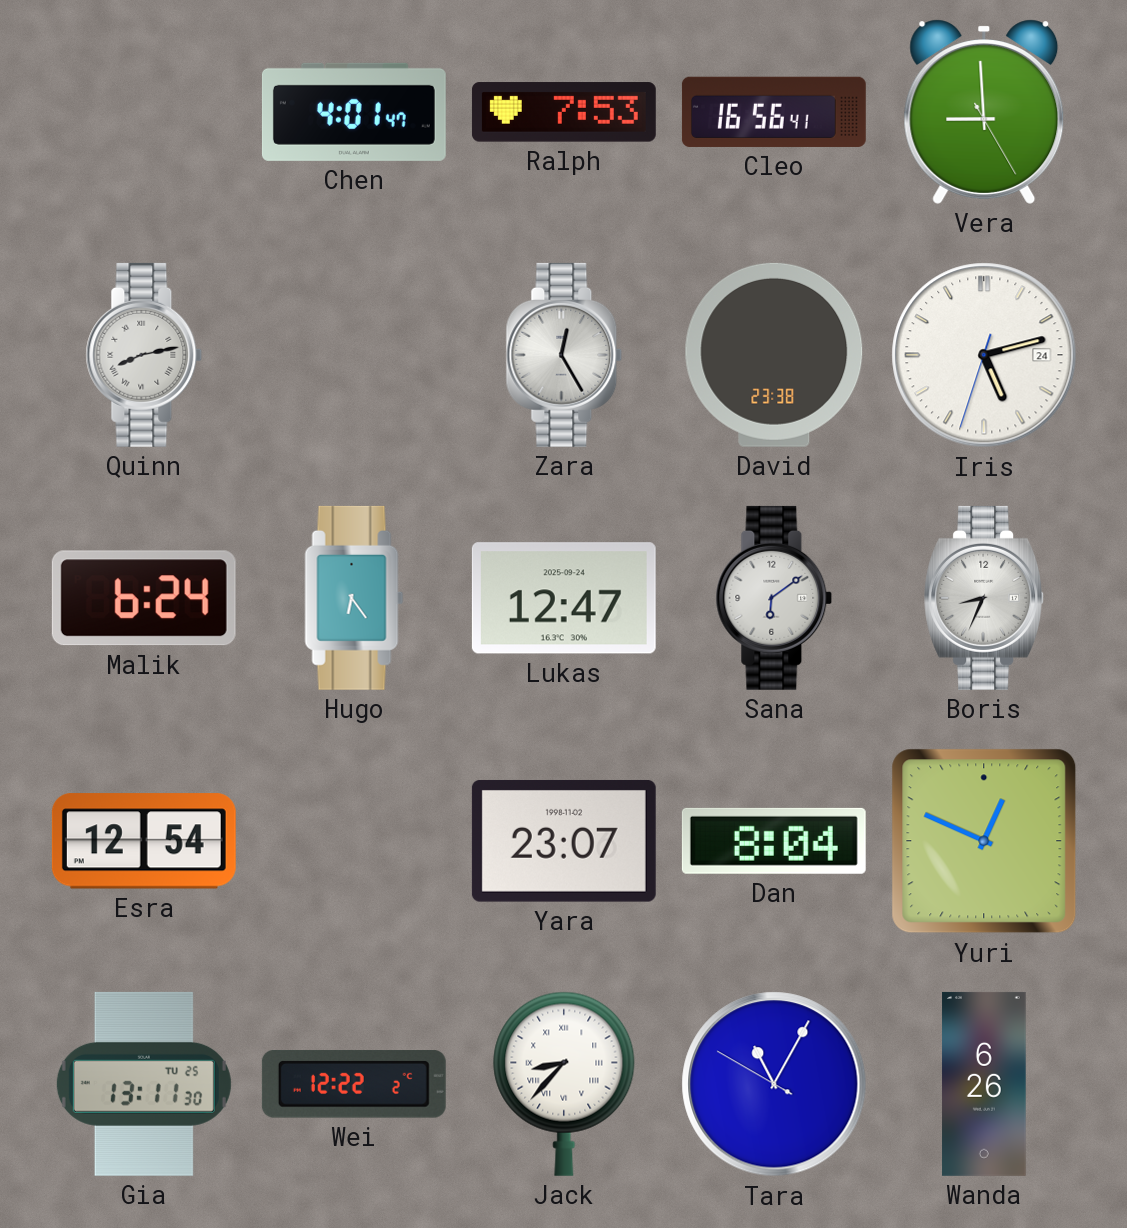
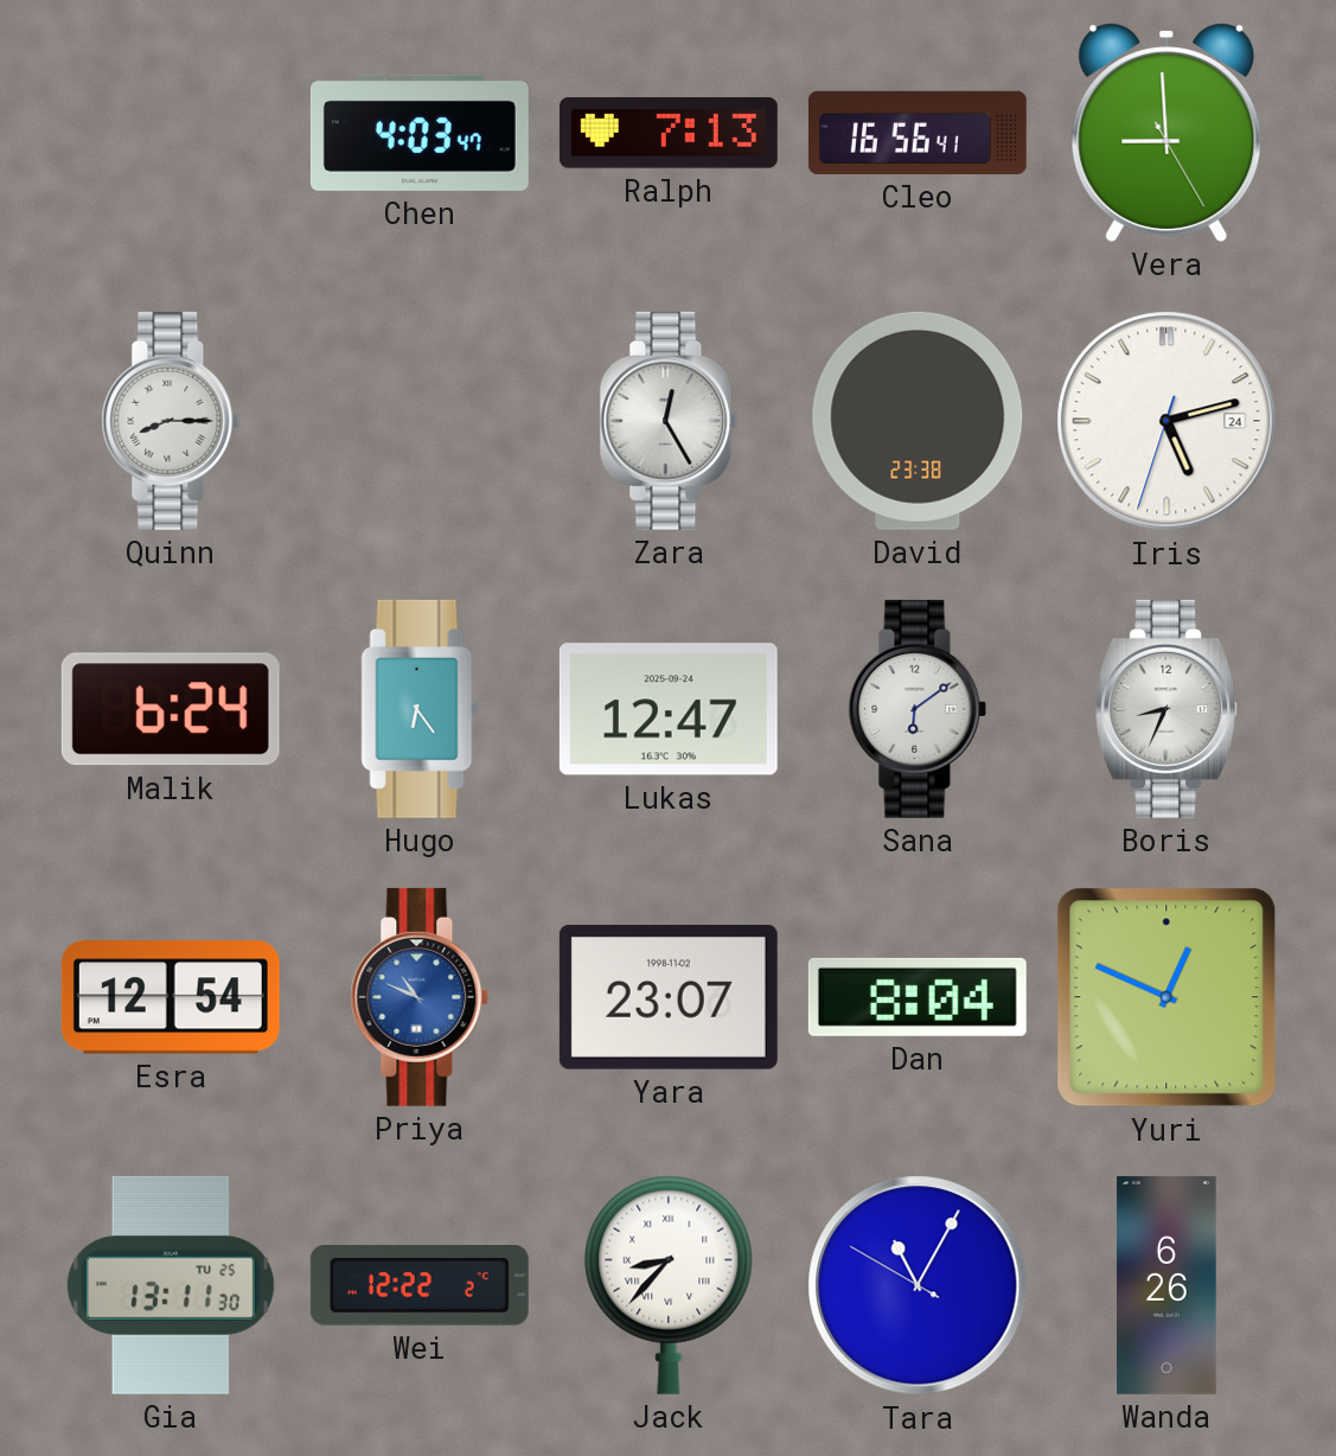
Chen: 4:01 -> 4:03 (420, 133)
Ralph: 7:53 -> 7:13 (669, 133)
Quinn: 8:13 -> 8:15 (171, 421)
Priya: none -> 10:49 (420, 997)
